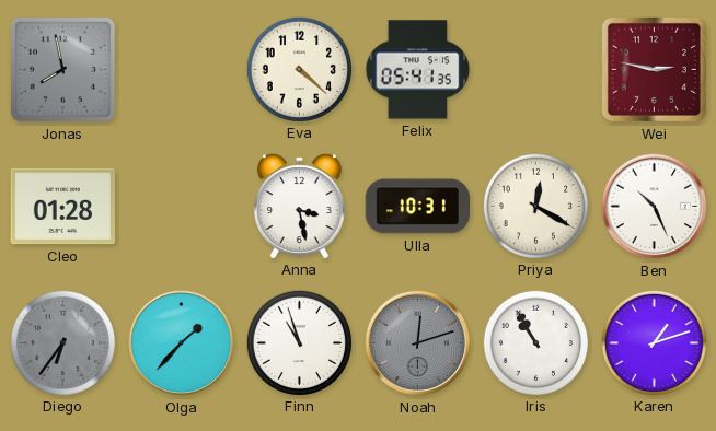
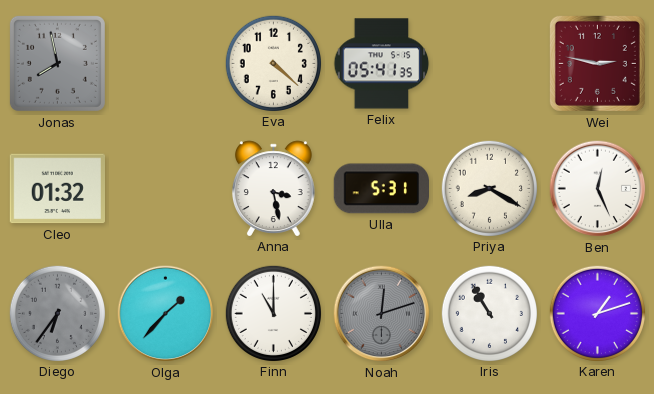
Cleo: 01:28 -> 01:32 (57, 189)
Ulla: 10:31 -> 5:31 (381, 189)
Priya: 12:20 -> 8:20 (489, 188)
Ben: 10:26 -> 12:26 (598, 189)
Finn: 10:57 -> 11:00 (273, 313)
